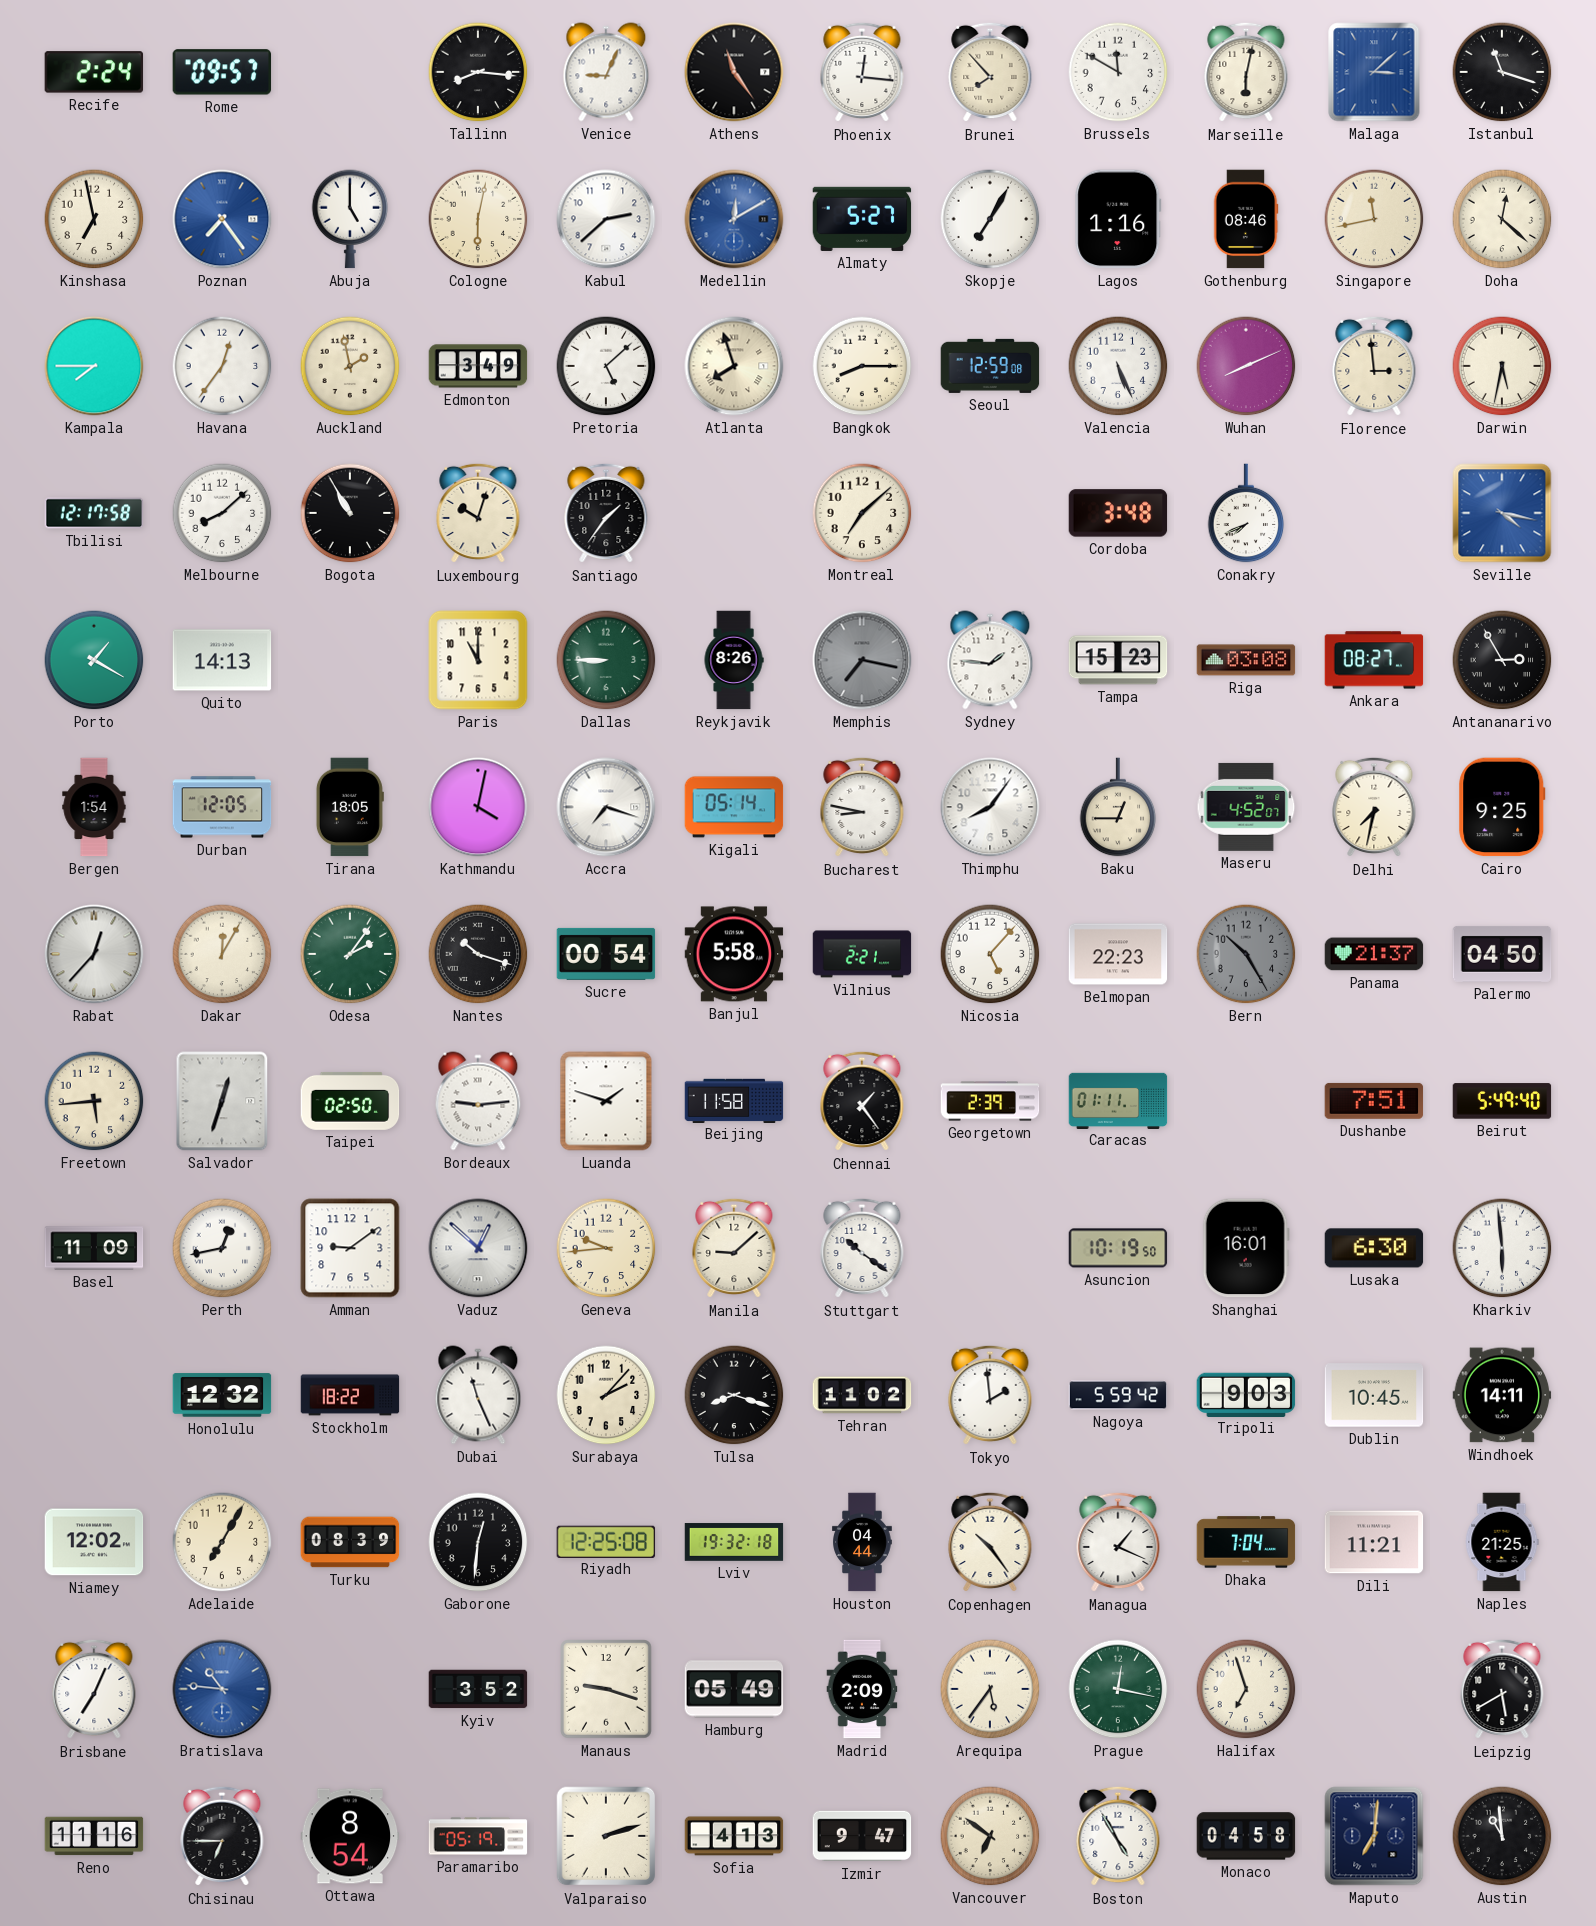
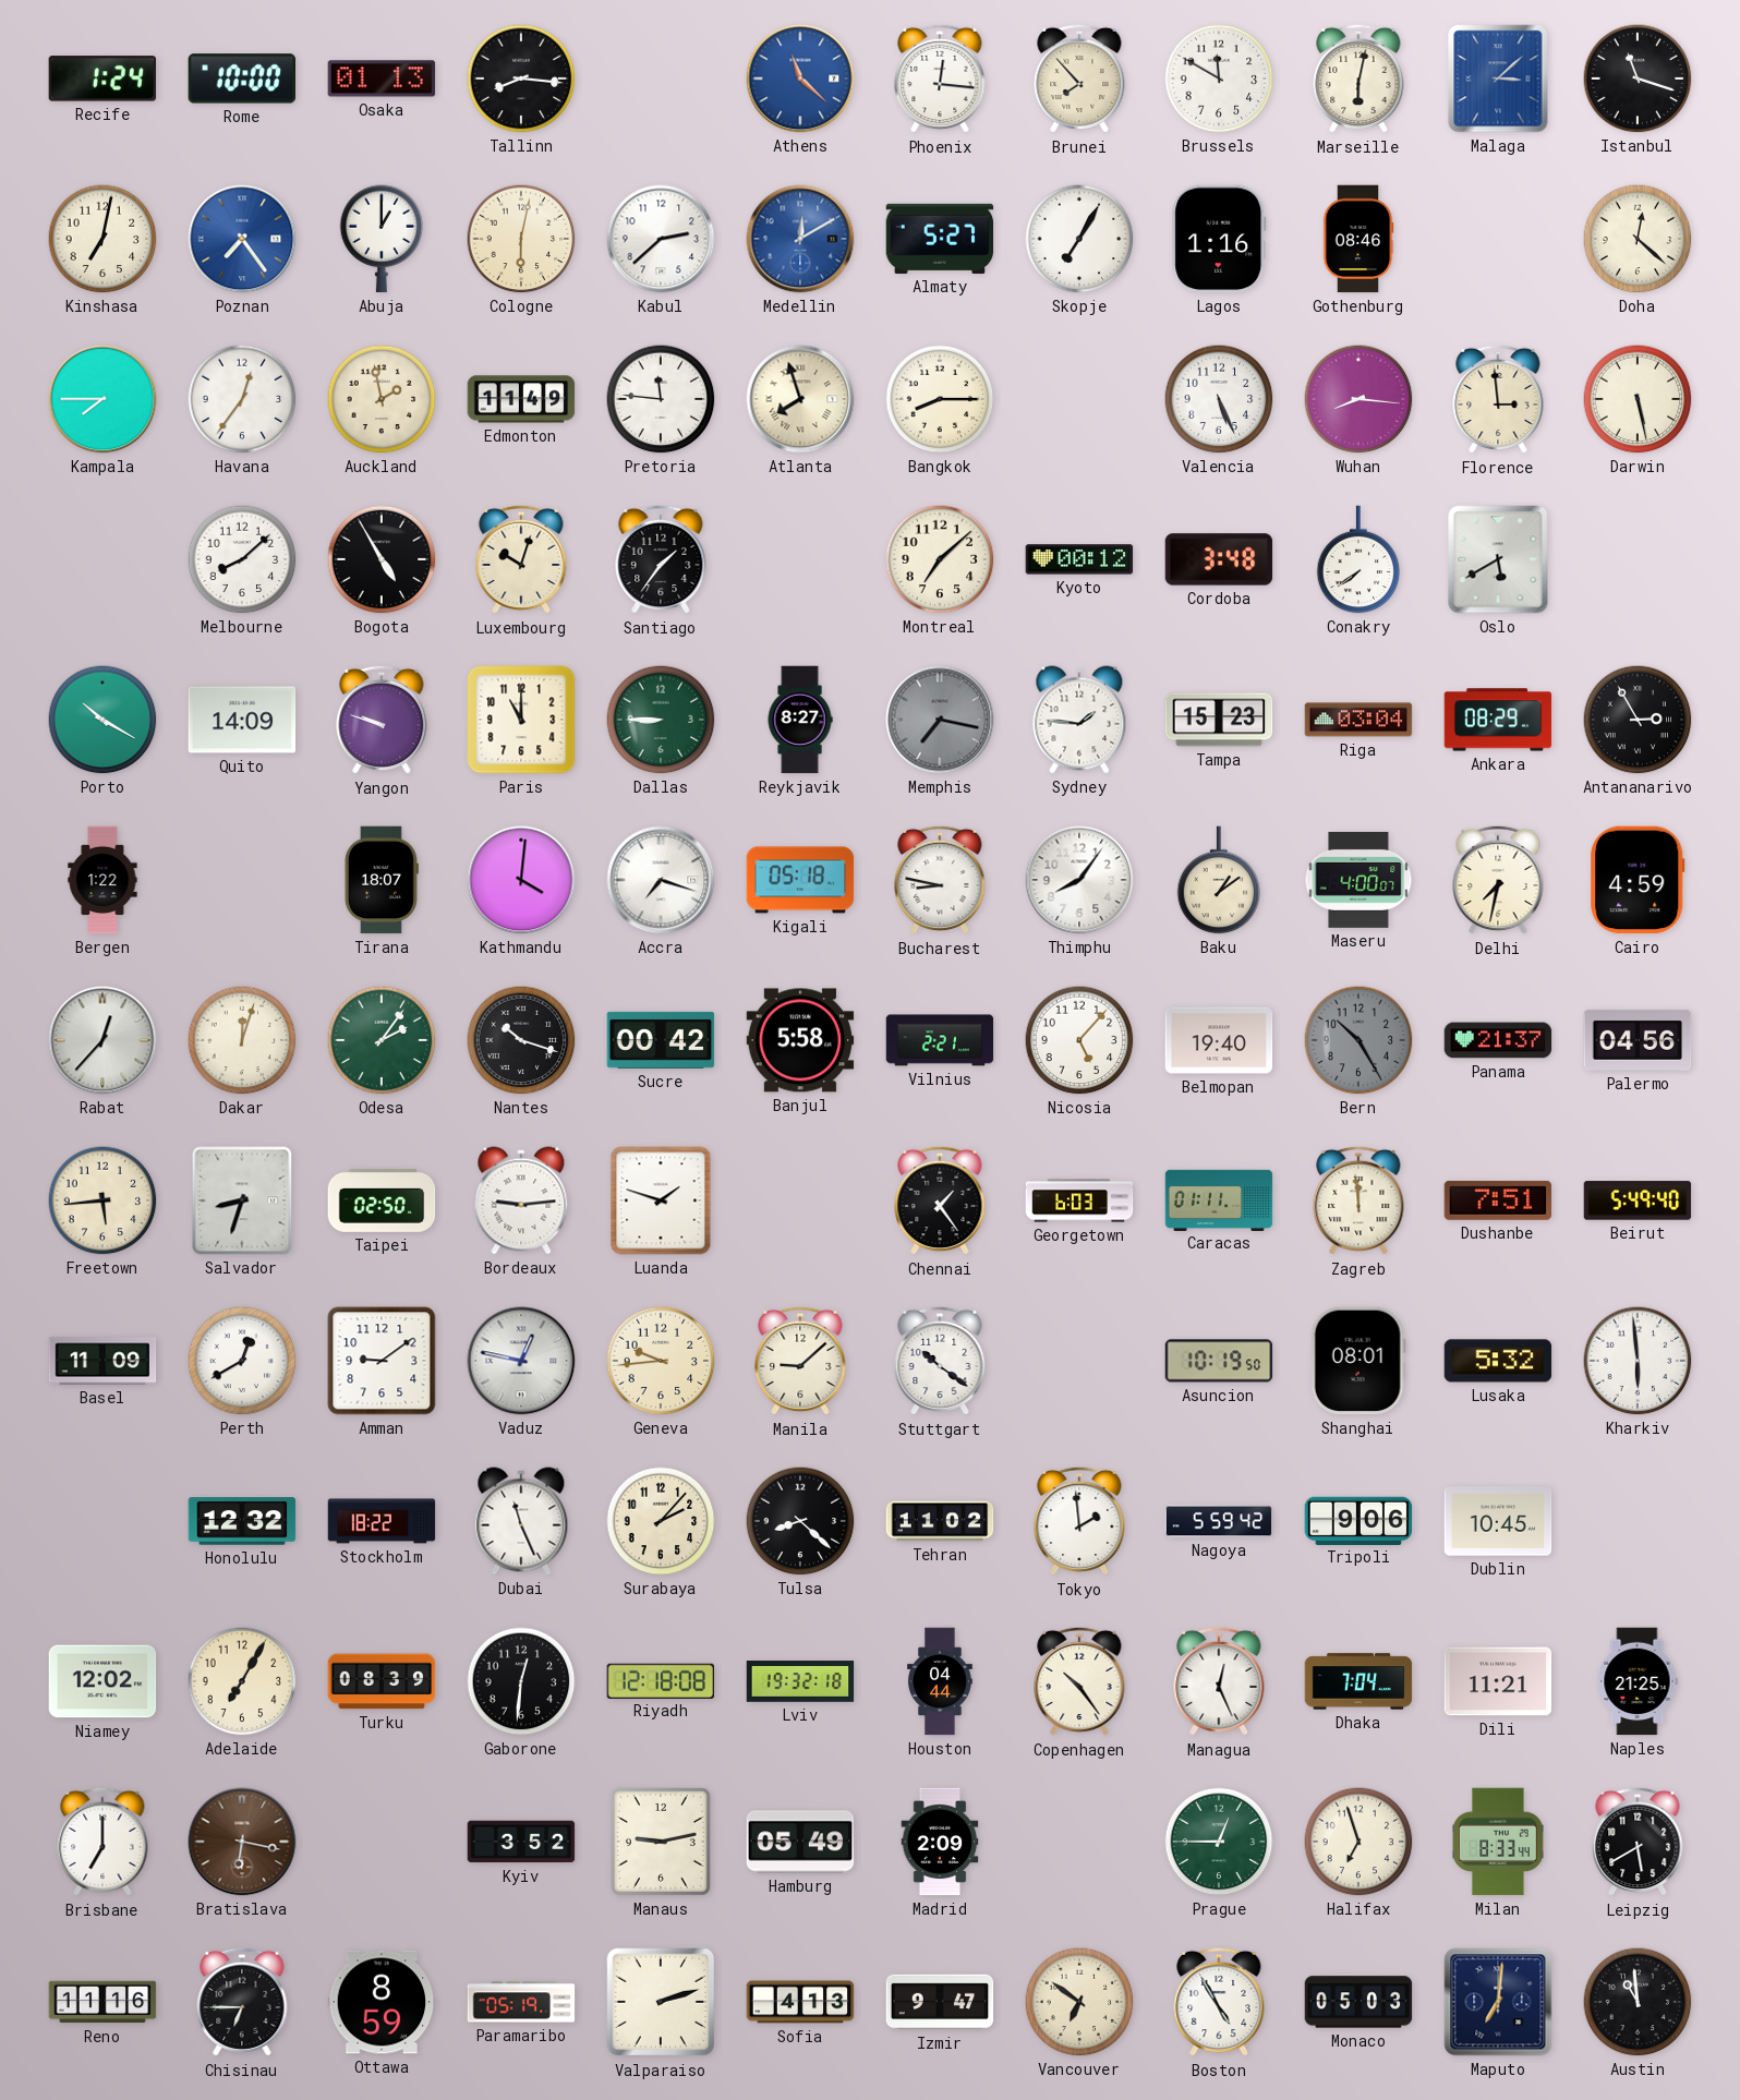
Recife: 2:24 -> 1:24 (102, 79)
Rome: 09:57 -> 10:00 (242, 79)
Osaka: none -> 01:13 (382, 79)
Venice: 9:04 -> none (606, 72)
Athens: 11:24 -> 11:22 (800, 79)
Athens dial: black -> blue (800, 79)
Kinshasa: 6:58 -> 7:02 (102, 239)
Abuja: 5:00 -> 1:00 (382, 239)
Singapore: 11:43 -> none (1374, 219)
Edmonton: 3:49 -> 11:49 (521, 399)
Pretoria: 5:08 -> 11:46 (661, 399)
Seoul: 12:59 -> none (990, 366)
Wuhan: 8:11 -> 8:16 (1358, 399)
Darwin: 5:32 -> 5:28 (1638, 399)
Tbilisi: 12:17 -> none (94, 513)
Bogota: 10:55 -> 4:55 (382, 559)
Kyoto: none -> 00:12 (1079, 559)
Conakry: 7:41 -> 7:39 (1358, 559)
Oslo: none -> 5:40 (1498, 559)
Seville: 4:17 -> none (1502, 513)
Porto: 1:20 -> 10:20 (102, 720)
Quito: 14:13 -> 14:09 (242, 720)
Yangon: none -> 9:48 (382, 720)
Reykjavik: 8:26 -> 8:27 (800, 720)
Riga: 03:08 -> 03:04 (1358, 720)
Ankara: 08:27 -> 08:29 (1498, 720)
Bergen: 1:54 -> 1:22 (102, 880)
Durban: 12:05 -> none (222, 807)
Tirana: 18:05 -> 18:07 (382, 880)
Kathmandu: 4:02 -> 4:01 (521, 880)
Kigali: 05:14 -> 05:18 (800, 880)
Baku: 12:45 -> 1:09 (1219, 880)
Maseru: 4:52 -> 4:00 (1358, 880)
Cairo: 9:25 -> 4:59 (1638, 880)
Dakar: 12:05 -> 12:03 (242, 1040)
Sucre: 00:54 -> 00:42 (661, 1040)
Belmopan: 22:23 -> 19:40 (1219, 1040)
Palermo: 04:50 -> 04:56 (1638, 1040)
Salvador: 12:33 -> 8:33 (242, 1200)
Beijing: 11:58 -> none (734, 1100)
Georgetown: 2:39 -> 6:03 (1079, 1200)
Zagreb: none -> 11:59 (1358, 1200)
Perth: 12:43 -> 12:40 (242, 1361)
Vaduz: 12:52 -> 12:47 (521, 1361)
Shanghai: 16:01 -> 08:01 (1358, 1361)
Lusaka: 6:30 -> 5:32 (1498, 1361)
Tulsa: 8:18 -> 8:22 (800, 1521)
Tripoli: 9:03 -> 9:06 (1358, 1520)
Windhoek: 14:11 -> none (1502, 1395)
Riyadh: 12:25 -> 12:18 (661, 1680)
Managua: 1:19 -> 12:26 (1219, 1681)
Brisbane: 7:04 -> 7:00 (102, 1842)
Bratislava: 10:46 -> 6:17 (242, 1842)
Bratislava dial: blue -> brown (242, 1842)
Manaus: 9:18 -> 9:13 (661, 1842)
Arequipa: 5:36 -> none (990, 1689)
Prague: 12:17 -> 12:45 (1219, 1842)
Milan: none -> 8:33 (1499, 1842)
Ottawa: 8:54 -> 8:59 (382, 2002)
Monaco: 04:58 -> 05:03 (1358, 2002)
